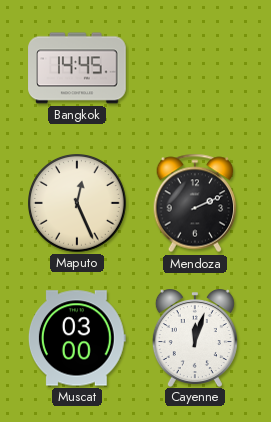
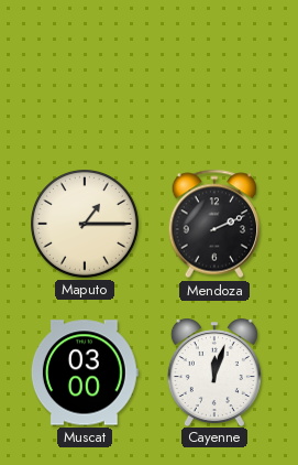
Bangkok: 14:45 -> none (77, 68)
Maputo: 12:26 -> 1:15 (86, 225)
